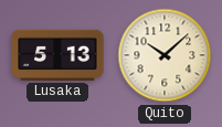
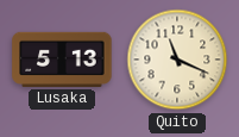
Quito: 10:08 -> 11:19 (177, 60)
